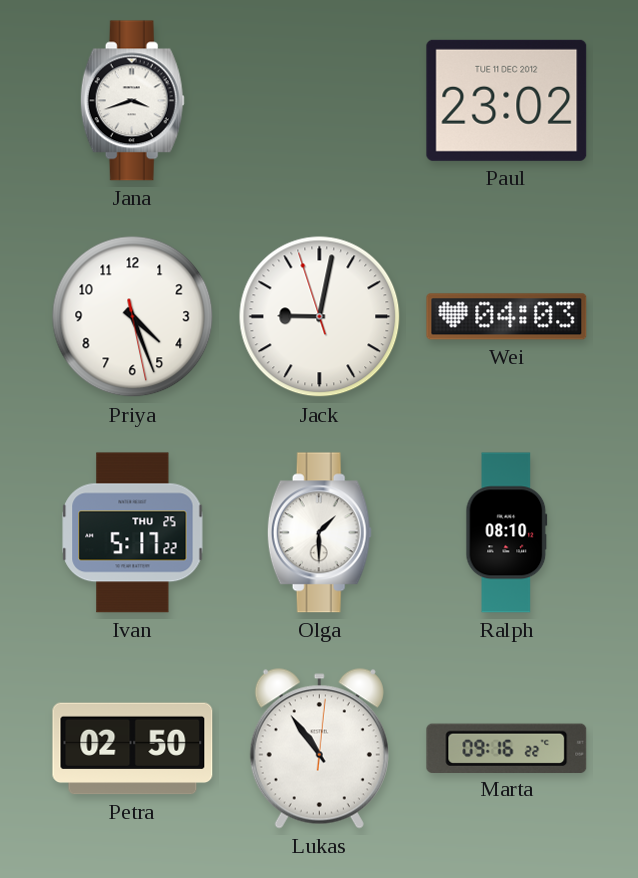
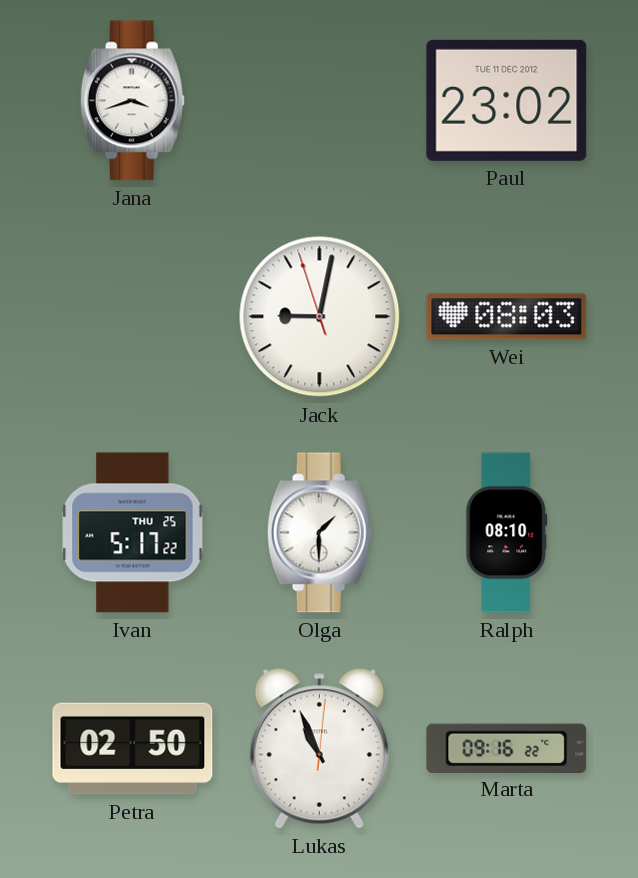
Priya: 4:26 -> none (133, 317)
Wei: 04:03 -> 08:03 (507, 317)
Lukas: 10:54 -> 10:56 (319, 749)
